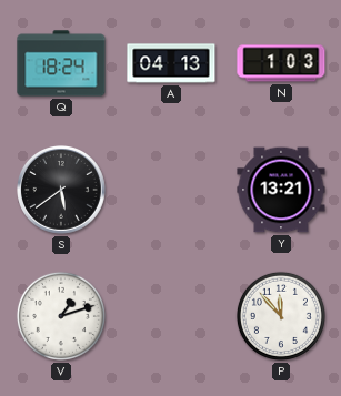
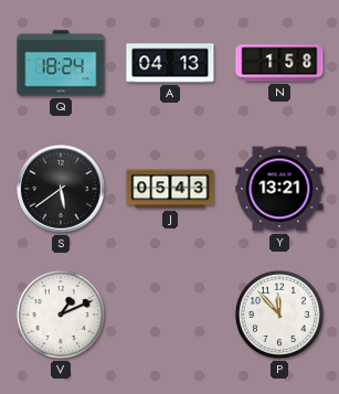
N: 1:03 -> 1:58 (279, 63)
J: none -> 05:43 (170, 189)
V: 1:12 -> 1:11 (61, 315)
